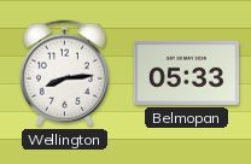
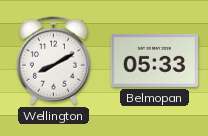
Wellington: 8:14 -> 8:10 (53, 61)
